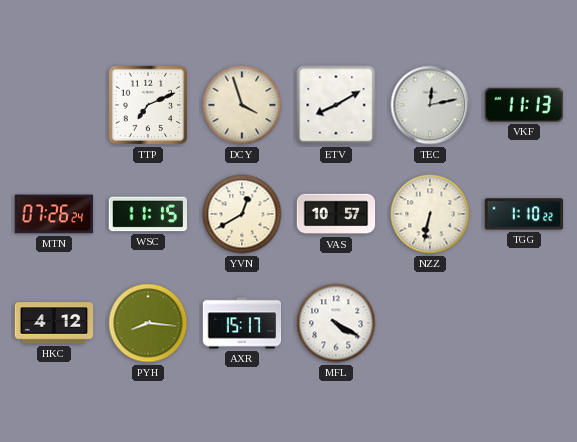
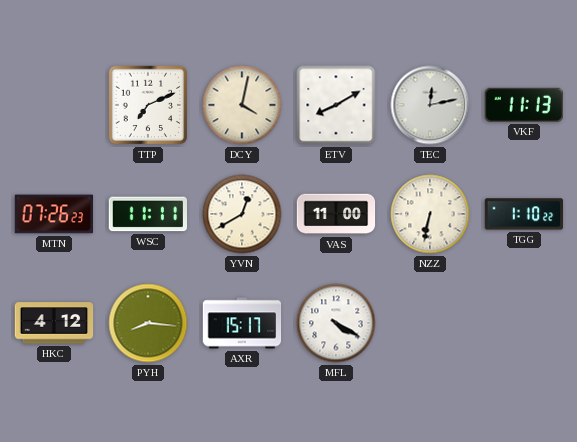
DCY: 3:57 -> 4:02 (242, 105)
MTN: 07:26:24 -> 07:26:23 (54, 214)
WSC: 11:15 -> 11:11 (147, 214)
VAS: 10:57 -> 11:00 (336, 214)
